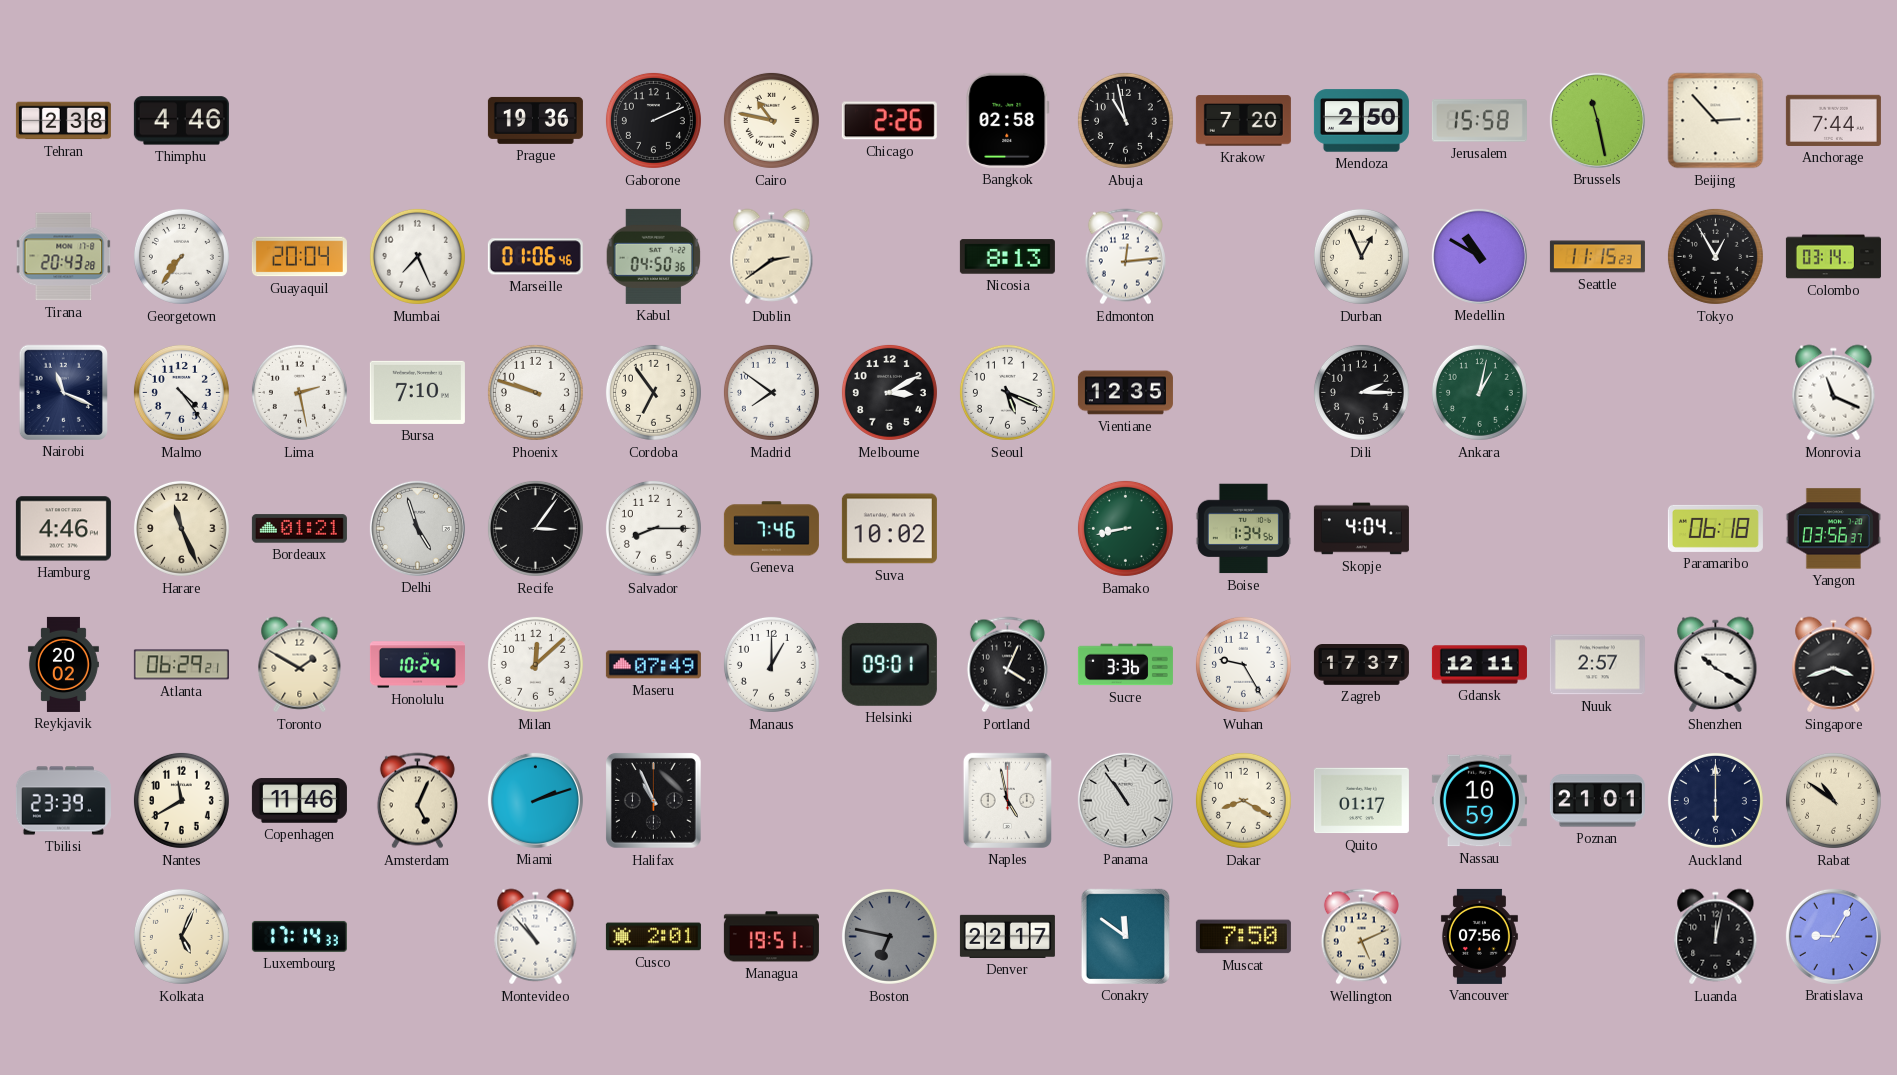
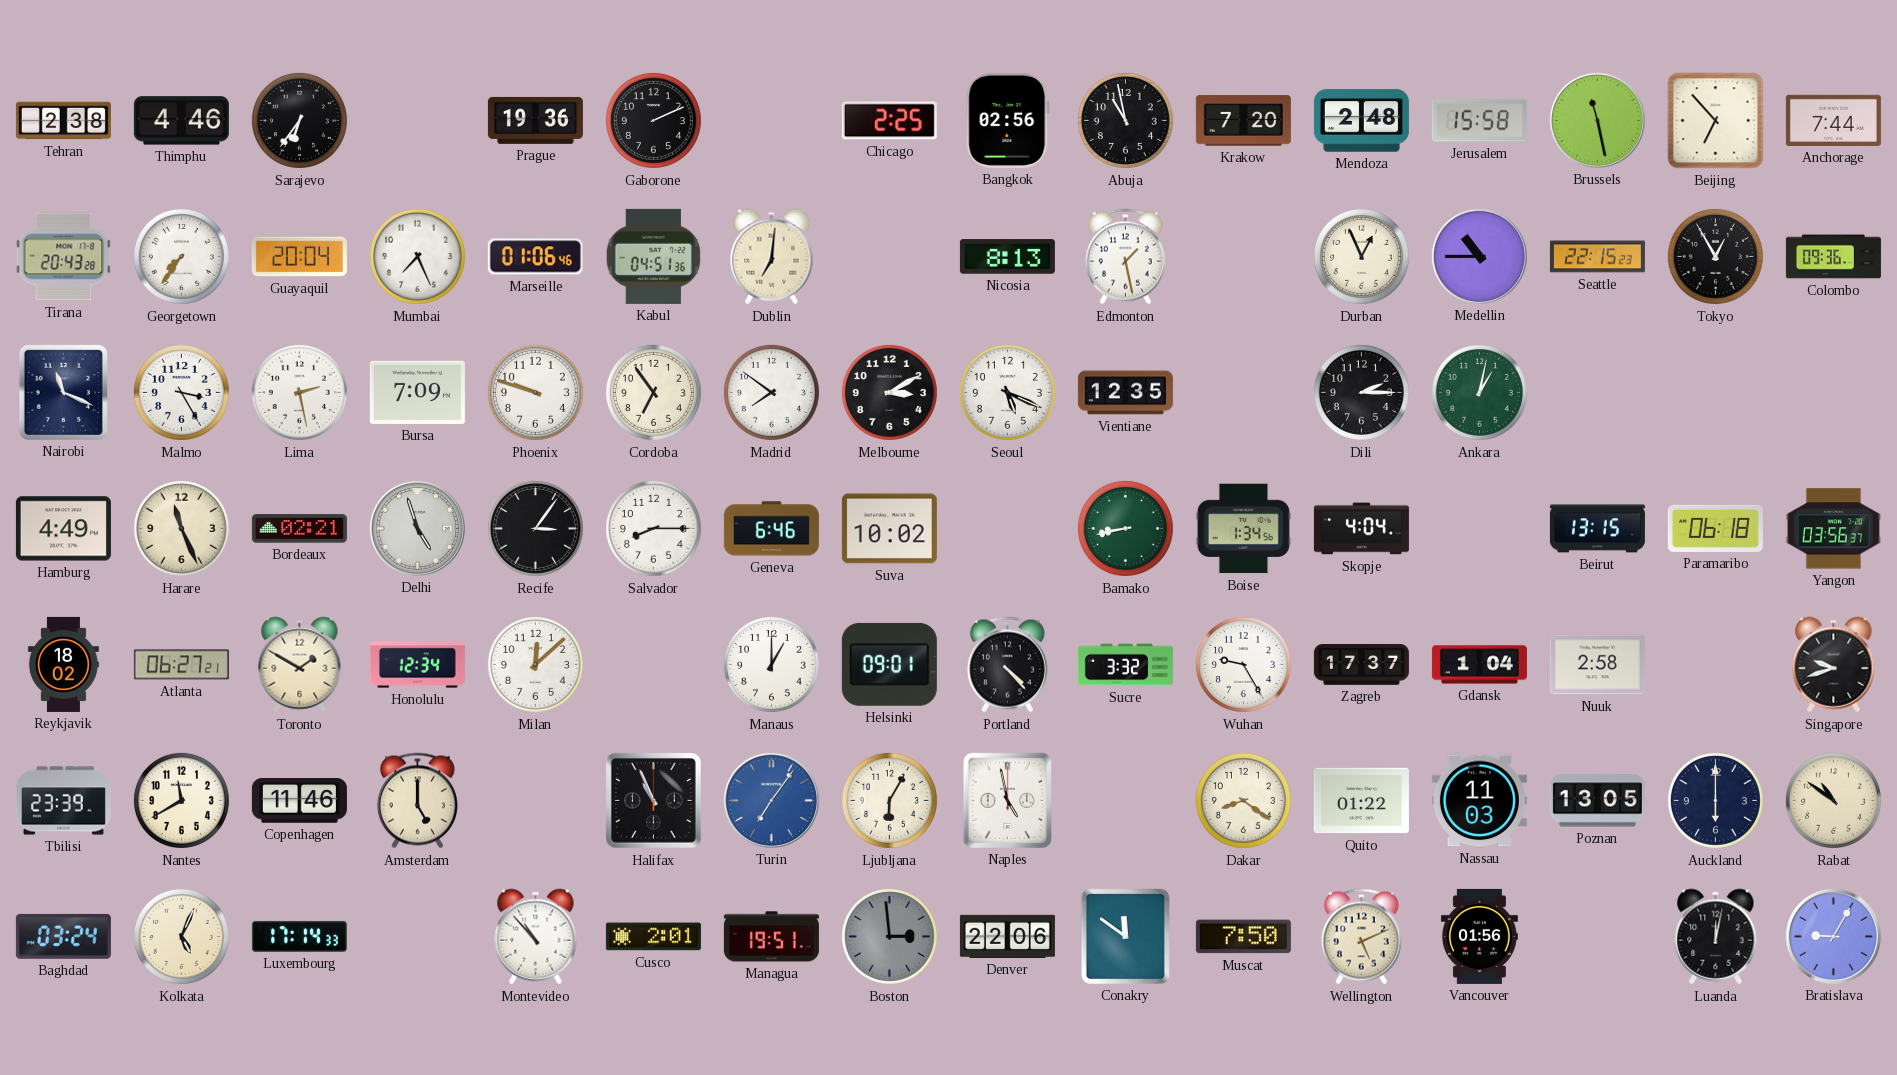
Sarajevo: none -> 6:36 (299, 120)
Cairo: 10:47 -> none (771, 120)
Chicago: 2:26 -> 2:25 (889, 121)
Bangkok: 02:58 -> 02:56 (1008, 120)
Mendoza: 2:50 -> 2:48 (1361, 121)
Beijing: 2:53 -> 6:53 (1716, 121)
Kabul: 04:50 -> 04:51 (654, 256)
Dublin: 2:39 -> 7:01 (772, 257)
Edmonton: 12:14 -> 1:28 (1125, 257)
Medellin: 10:50 -> 10:45 (1479, 256)
Seattle: 11:15 -> 22:15 (1597, 257)
Colombo: 03:14 -> 09:36 (1833, 257)
Malmo: 4:24 -> 3:25 (181, 392)
Bursa: 7:10 -> 7:09 (417, 392)
Monrovia: 11:19 -> none (1834, 393)
Hamburg: 4:46 -> 4:49 (63, 529)
Bordeaux: 01:21 -> 02:21 (299, 529)
Geneva: 7:46 -> 6:46 (771, 529)
Beirut: none -> 13:15 (1597, 529)
Reykjavik: 20:02 -> 18:02 (63, 664)
Atlanta: 06:29 -> 06:27 (181, 665)
Honolulu: 10:24 -> 12:34 (417, 665)
Maseru: 07:49 -> none (653, 665)
Portland: 4:04 -> 4:23 (1007, 665)
Sucre: 3:36 -> 3:32 (1125, 665)
Gdansk: 12:11 -> 1:04 (1479, 665)
Nuuk: 2:57 -> 2:58 (1597, 665)
Shenzhen: 10:20 -> none (1716, 665)
Singapore: 3:42 -> 9:42 (1834, 665)
Amsterdam: 5:04 -> 5:00 (417, 801)
Miami: 2:12 -> none (535, 800)
Turin: none -> 7:06 (771, 800)
Ljubljana: none -> 6:05 (889, 800)
Panama: 10:54 -> none (1125, 800)
Dakar: 8:20 -> 8:21 (1243, 800)
Quito: 01:17 -> 01:22 (1361, 801)
Nassau: 10:59 -> 11:03 (1479, 801)
Poznan: 21:01 -> 13:05 (1597, 801)
Baghdad: none -> 03:24 (63, 936)
Boston: 6:47 -> 2:59 (889, 936)
Denver: 22:17 -> 22:06 (1007, 936)
Vancouver: 07:56 -> 01:56 (1479, 936)
